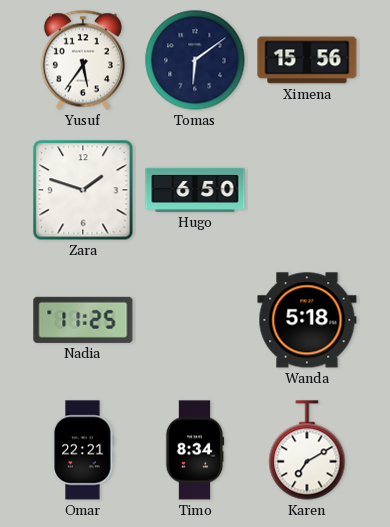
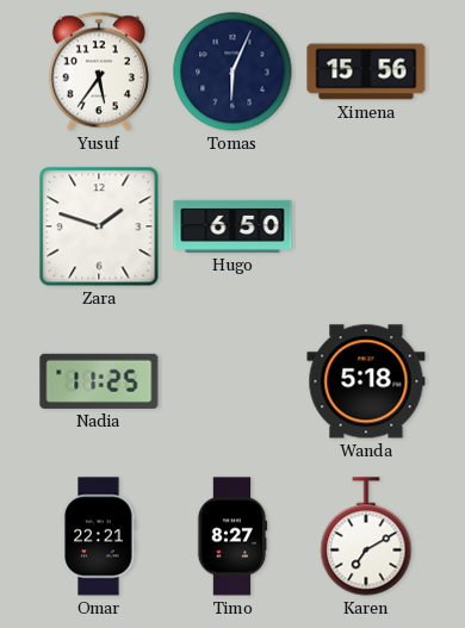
Tomas: 6:09 -> 6:04 (232, 71)
Timo: 8:34 -> 8:27 (232, 536)
